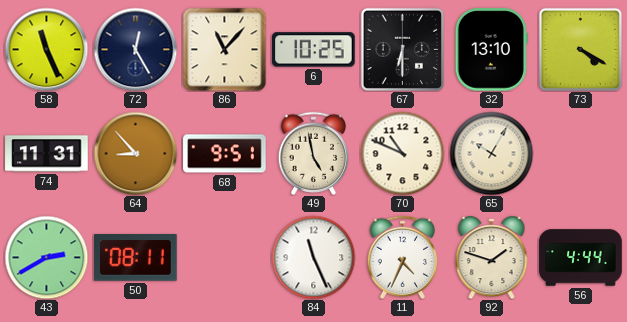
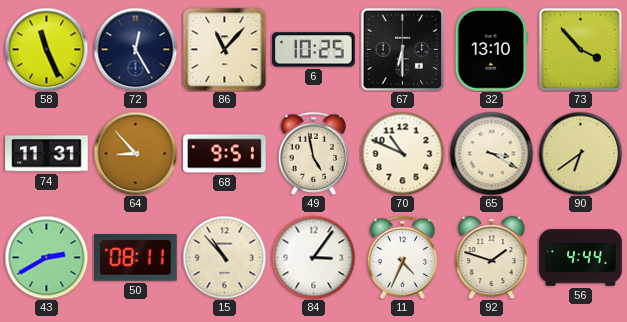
73: 4:20 -> 3:53 (580, 49)
65: 10:05 -> 3:20 (491, 153)
90: none -> 6:39 (580, 153)
15: none -> 10:53 (224, 257)
84: 11:26 -> 3:06 (313, 257)
